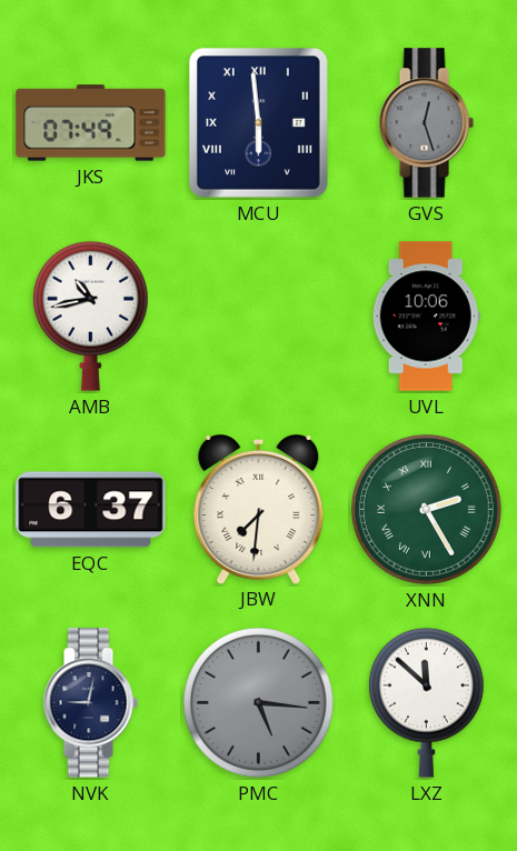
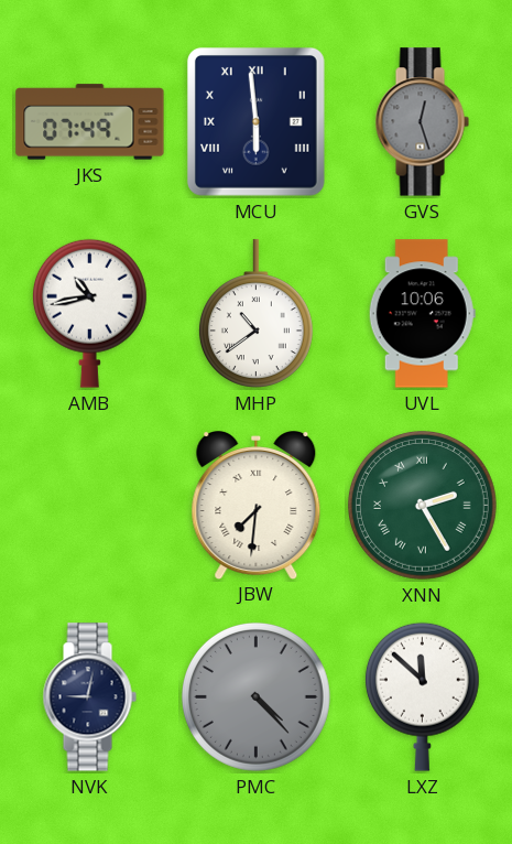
MHP: none -> 10:39 (255, 314)
EQC: 6:37 -> none (91, 510)
PMC: 5:16 -> 4:23 (255, 696)
